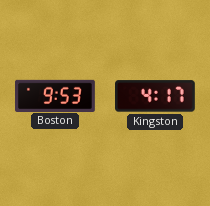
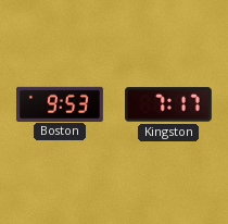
Kingston: 4:17 -> 7:17 (169, 104)
